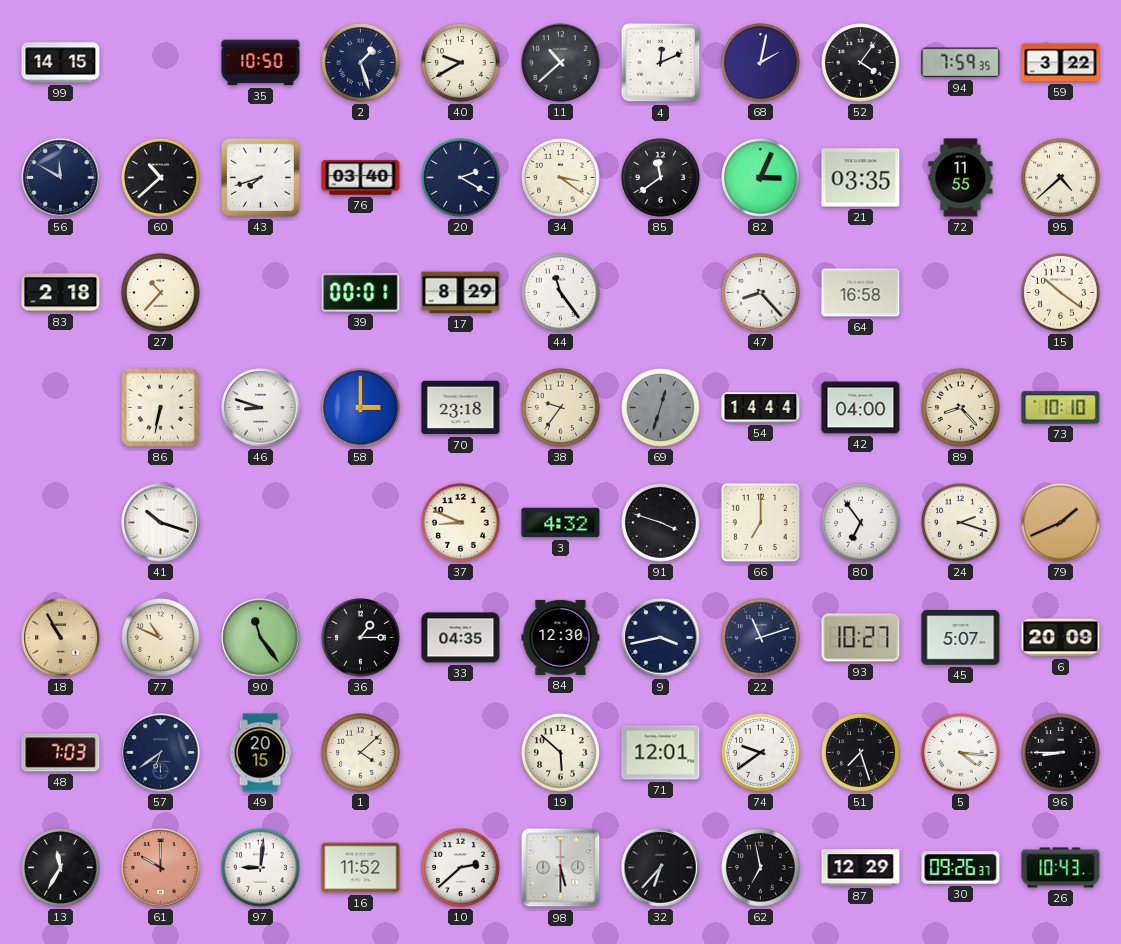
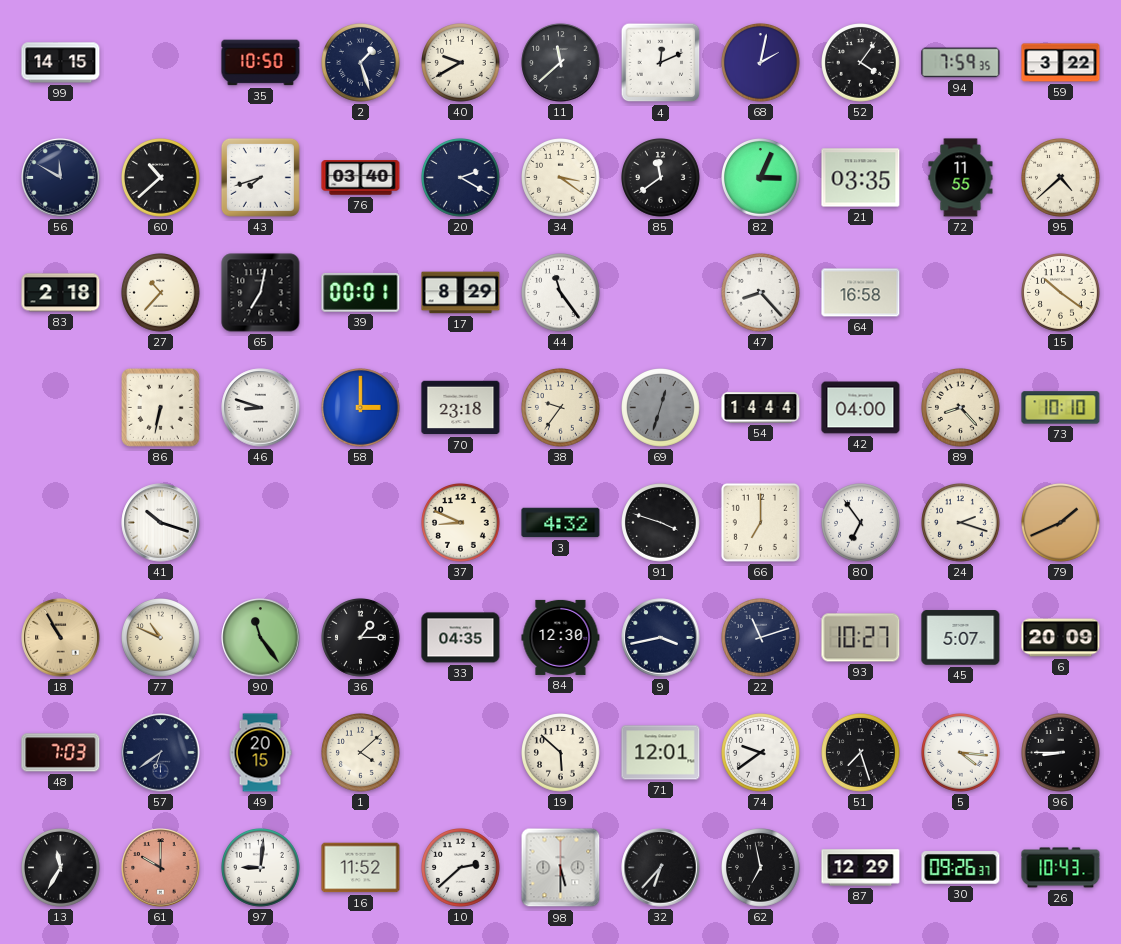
11: 10:38 -> 11:38 (561, 63)
65: none -> 7:02 (261, 293)
